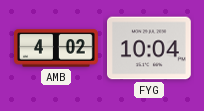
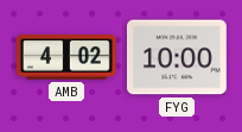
FYG: 10:04 -> 10:00 (178, 57)
